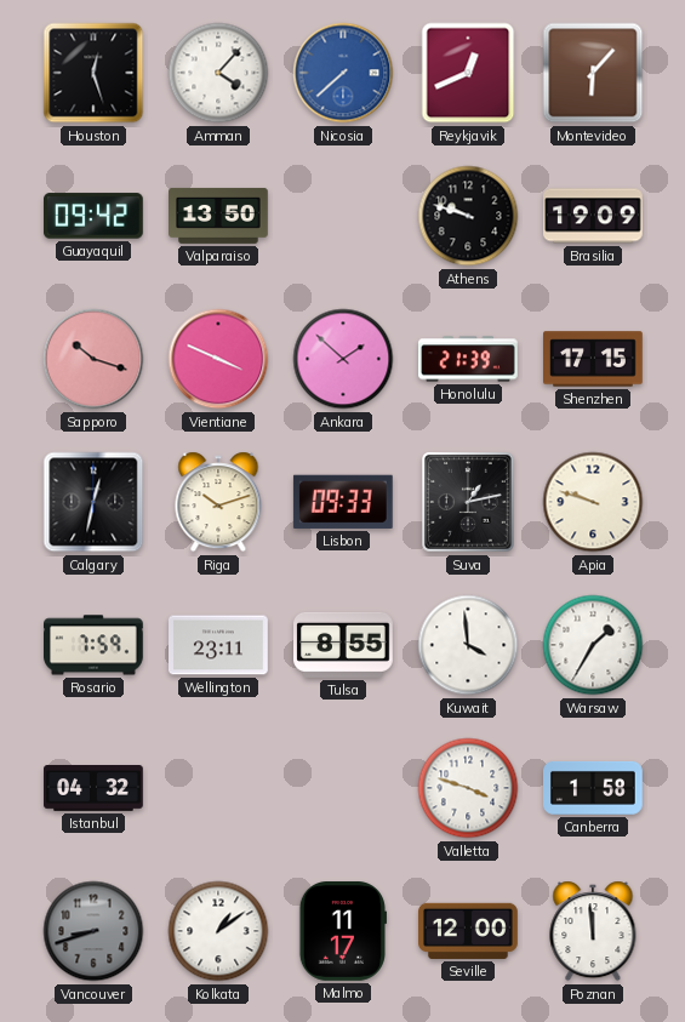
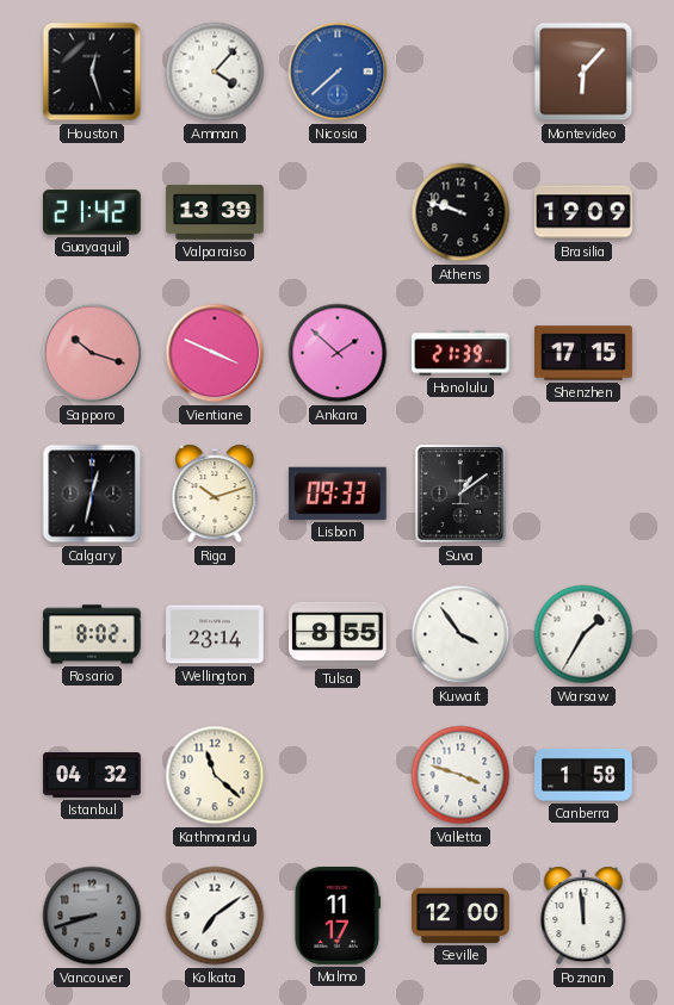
Reykjavik: 12:41 -> none (468, 73)
Guayaquil: 09:42 -> 21:42 (93, 212)
Valparaiso: 13:50 -> 13:39 (215, 212)
Suva: 1:13 -> 1:09 (460, 494)
Apia: 9:48 -> none (593, 502)
Rosario: 7:59 -> 8:02 (93, 634)
Wellington: 23:11 -> 23:14 (216, 634)
Kuwait: 3:59 -> 3:54 (460, 634)
Kathmandu: none -> 11:22 (215, 775)
Kolkata: 1:09 -> 7:09 (215, 916)
